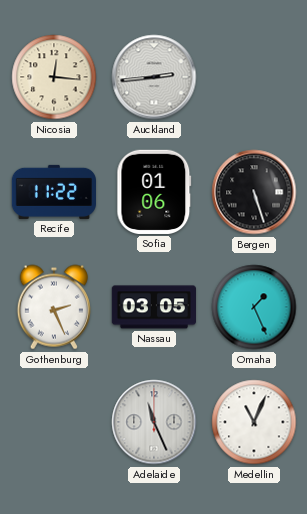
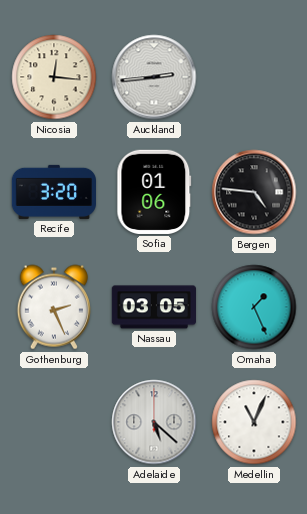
Recife: 11:22 -> 3:20 (53, 192)
Bergen: 5:27 -> 4:46 (254, 192)
Adelaide: 11:26 -> 5:22 (154, 422)
